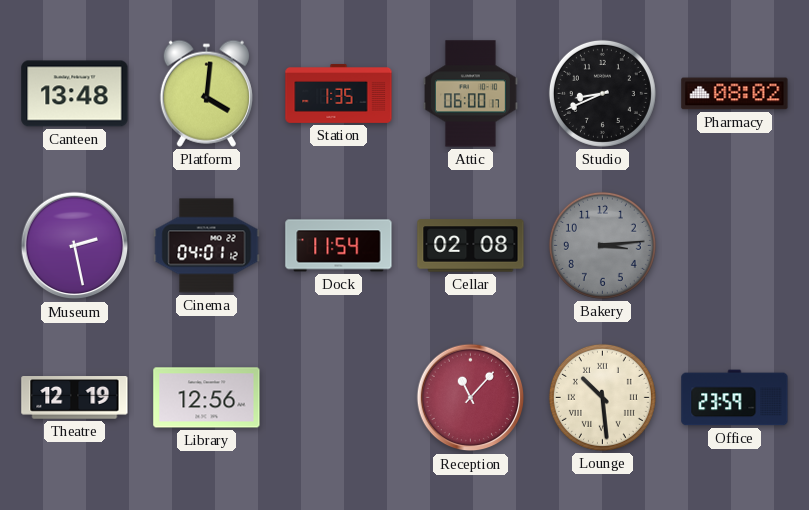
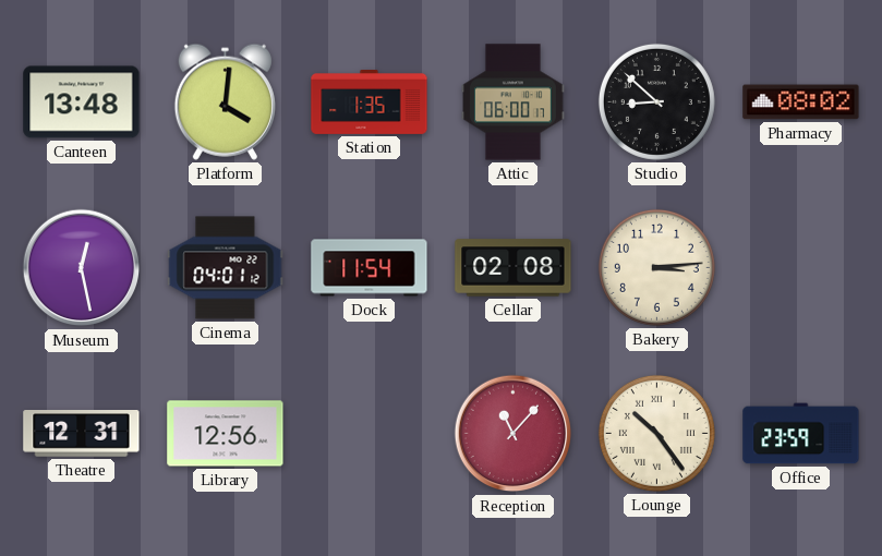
Studio: 8:41 -> 8:52 (656, 101)
Museum: 2:28 -> 12:28 (82, 268)
Bakery dial: grey -> cream (656, 267)
Theatre: 12:19 -> 12:31 (82, 434)
Lounge: 10:29 -> 10:24 (656, 433)
